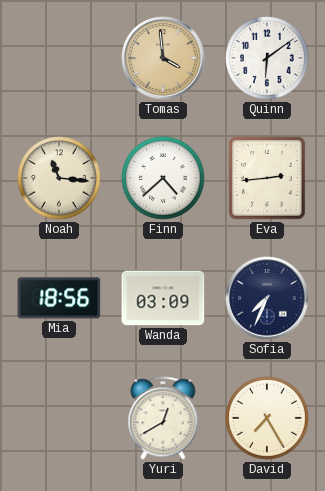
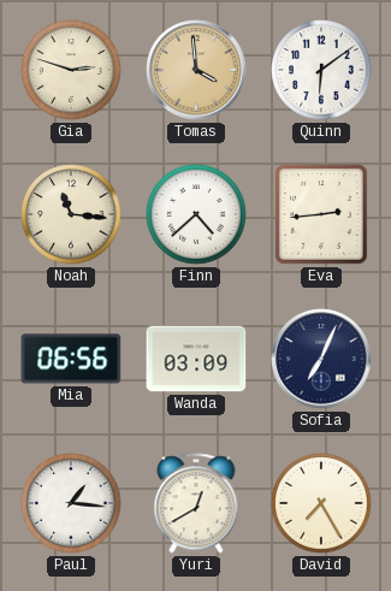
Gia: none -> 2:48 (71, 70)
Mia: 18:56 -> 06:56 (71, 359)
Sofia: 7:34 -> 7:04 (321, 359)
Paul: none -> 1:16 (71, 503)
